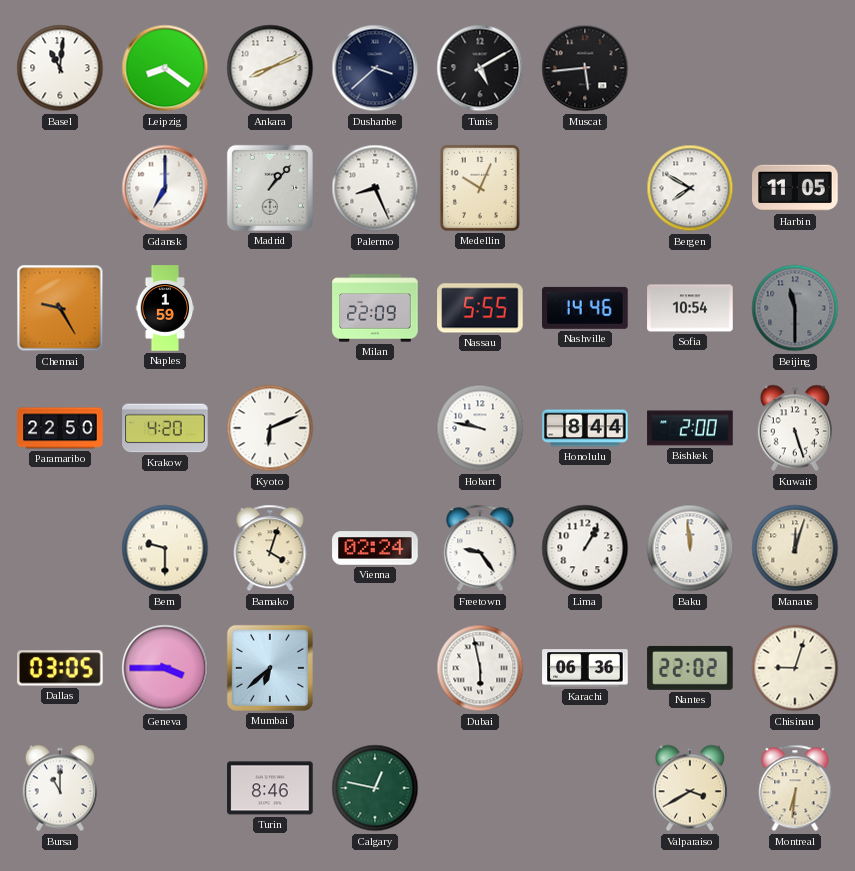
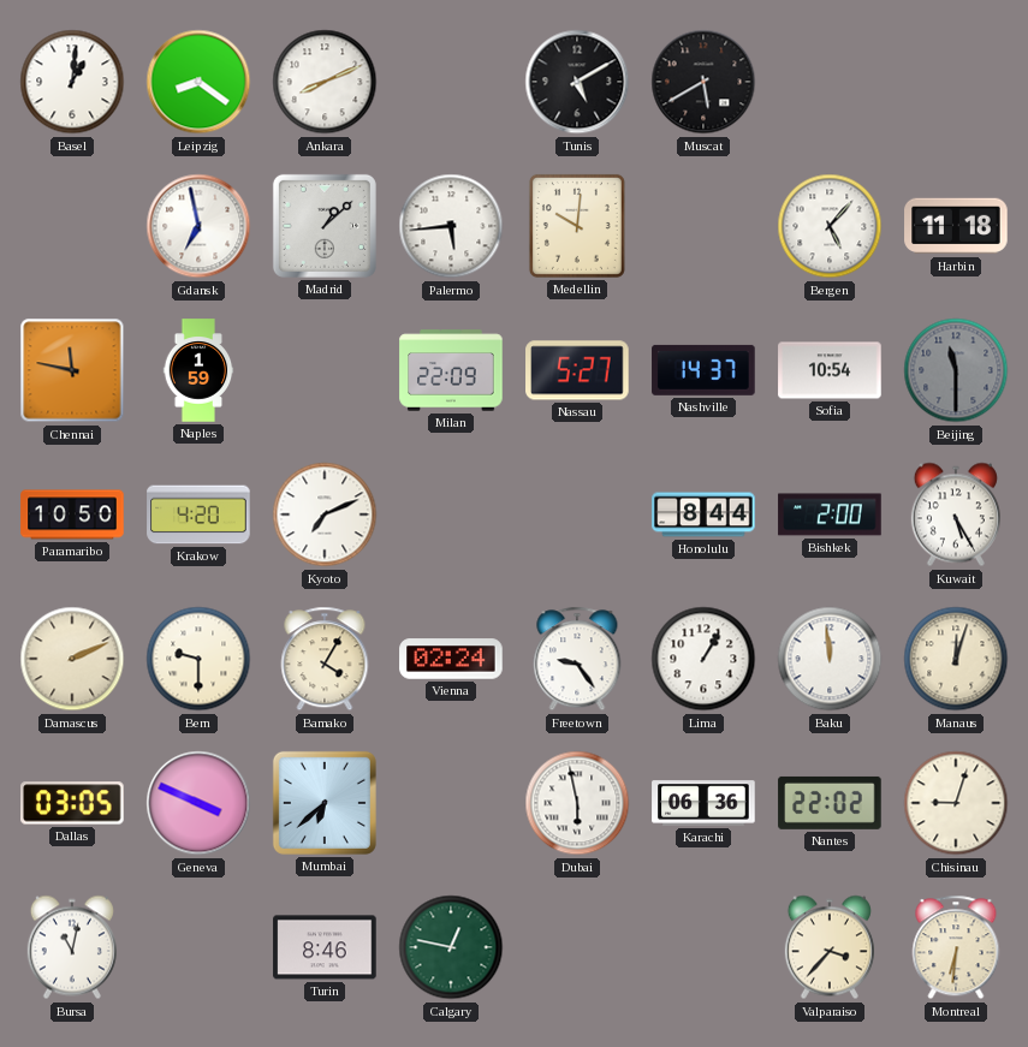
Basel: 11:01 -> 1:01 (72, 82)
Dushanbe: 3:38 -> none (375, 68)
Muscat: 5:44 -> 5:40 (703, 82)
Gdansk: 7:00 -> 6:58 (198, 226)
Madrid: 1:07 -> 1:08 (325, 226)
Palermo: 8:26 -> 5:44 (451, 226)
Medellin: 10:04 -> 10:01 (577, 226)
Bergen: 7:50 -> 5:07 (830, 226)
Harbin: 11:05 -> 11:18 (956, 226)
Chennai: 9:25 -> 11:47 (72, 370)
Nassau: 5:55 -> 5:27 (577, 370)
Nashville: 14:46 -> 14:37 (703, 370)
Paramaribo: 22:50 -> 10:50 (72, 514)
Kyoto: 6:11 -> 7:11 (325, 514)
Hobart: 9:47 -> none (480, 428)
Kuwait: 5:27 -> 5:25 (956, 514)
Damascus: none -> 2:11 (72, 659)
Bamako: 4:03 -> 4:05 (325, 659)
Geneva: 3:45 -> 3:49 (198, 803)
Bursa: 11:00 -> 11:02 (72, 947)
Valparaiso: 3:40 -> 3:37 (830, 947)
